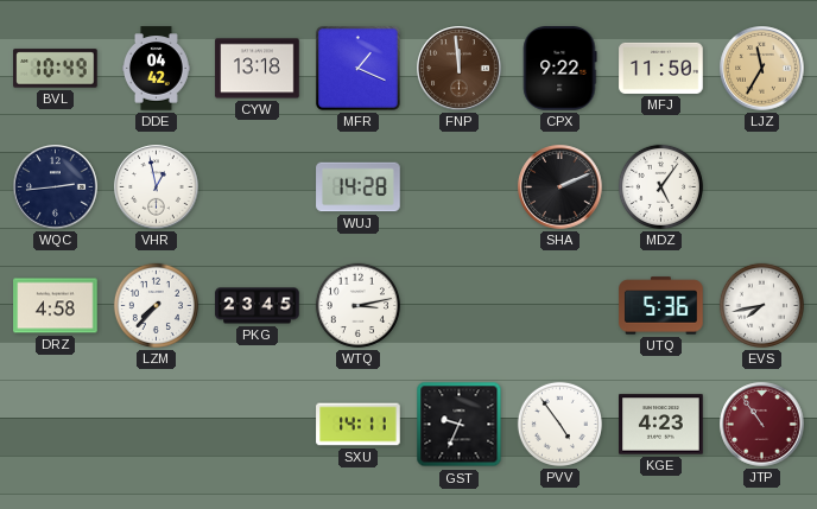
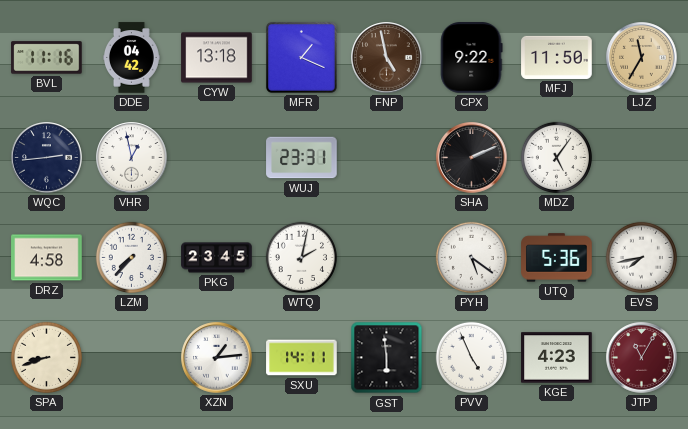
BVL: 10:49 -> 11:16 (47, 58)
FNP: 11:59 -> 4:58 (387, 58)
WUJ: 14:28 -> 23:31 (302, 158)
WTQ: 3:13 -> 2:02 (301, 257)
PYH: none -> 5:21 (471, 257)
SPA: none -> 8:42 (46, 357)
XZN: none -> 1:14 (217, 358)
GST: 9:34 -> 5:59 (387, 358)
PVV: 4:54 -> 4:56 (471, 357)
JTP: 10:54 -> 11:05 (642, 358)
